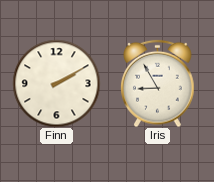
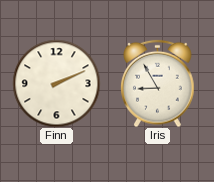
Finn: 2:10 -> 2:11 (56, 83)
